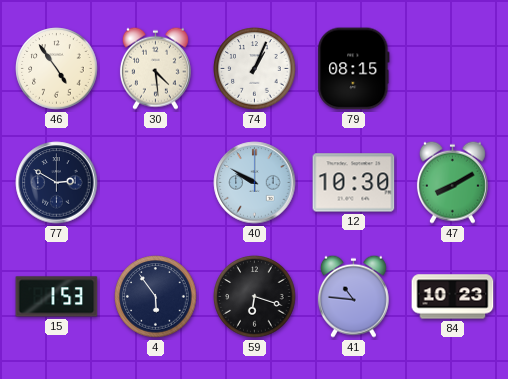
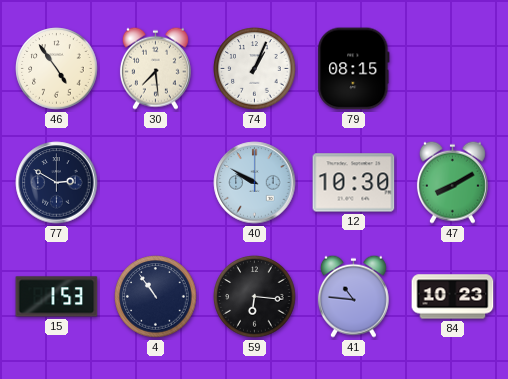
30: 4:29 -> 7:29 (155, 68)
4: 5:54 -> 10:54 (156, 297)
59: 6:18 -> 6:16 (255, 297)
